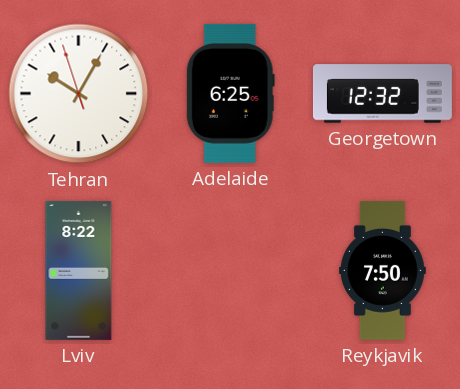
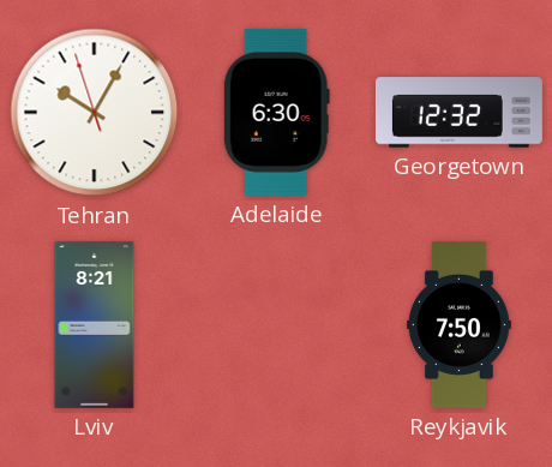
Adelaide: 6:25 -> 6:30 (276, 112)
Lviv: 8:22 -> 8:21 (95, 324)
